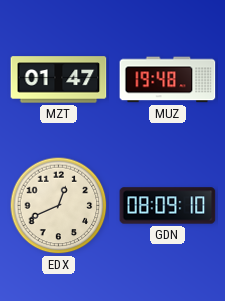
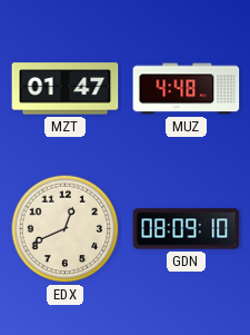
MUZ: 19:48 -> 4:48 (187, 89)
